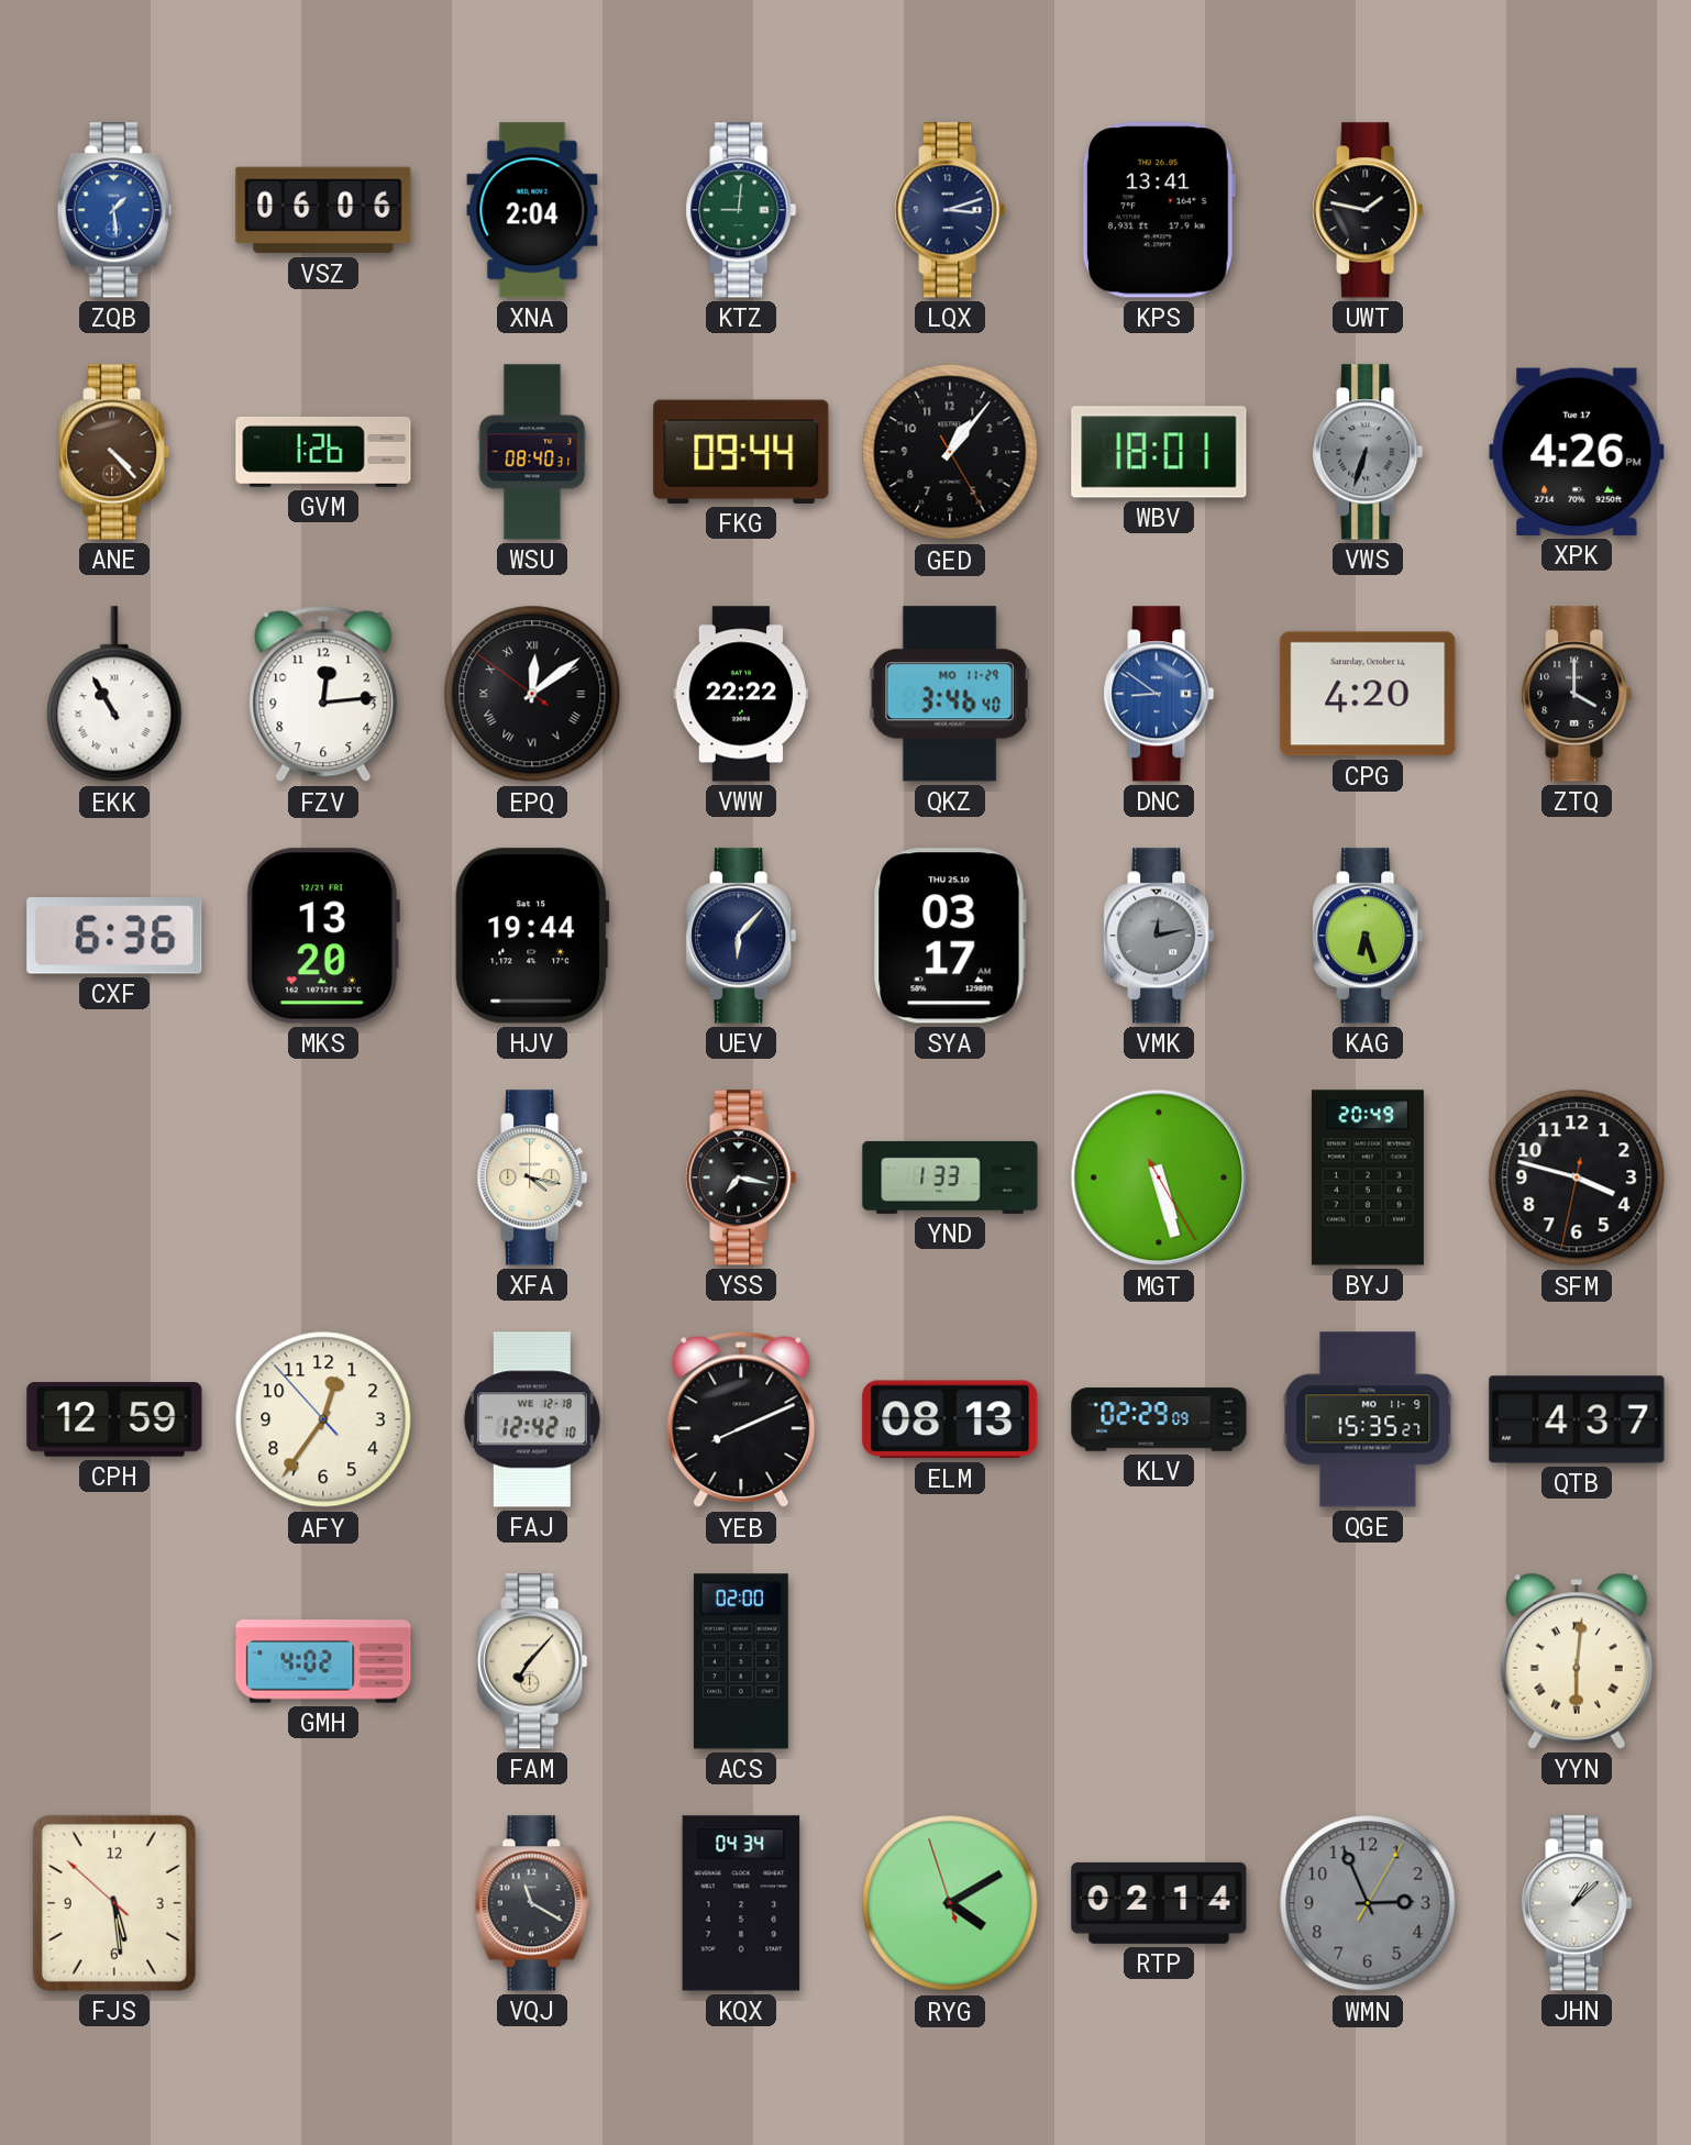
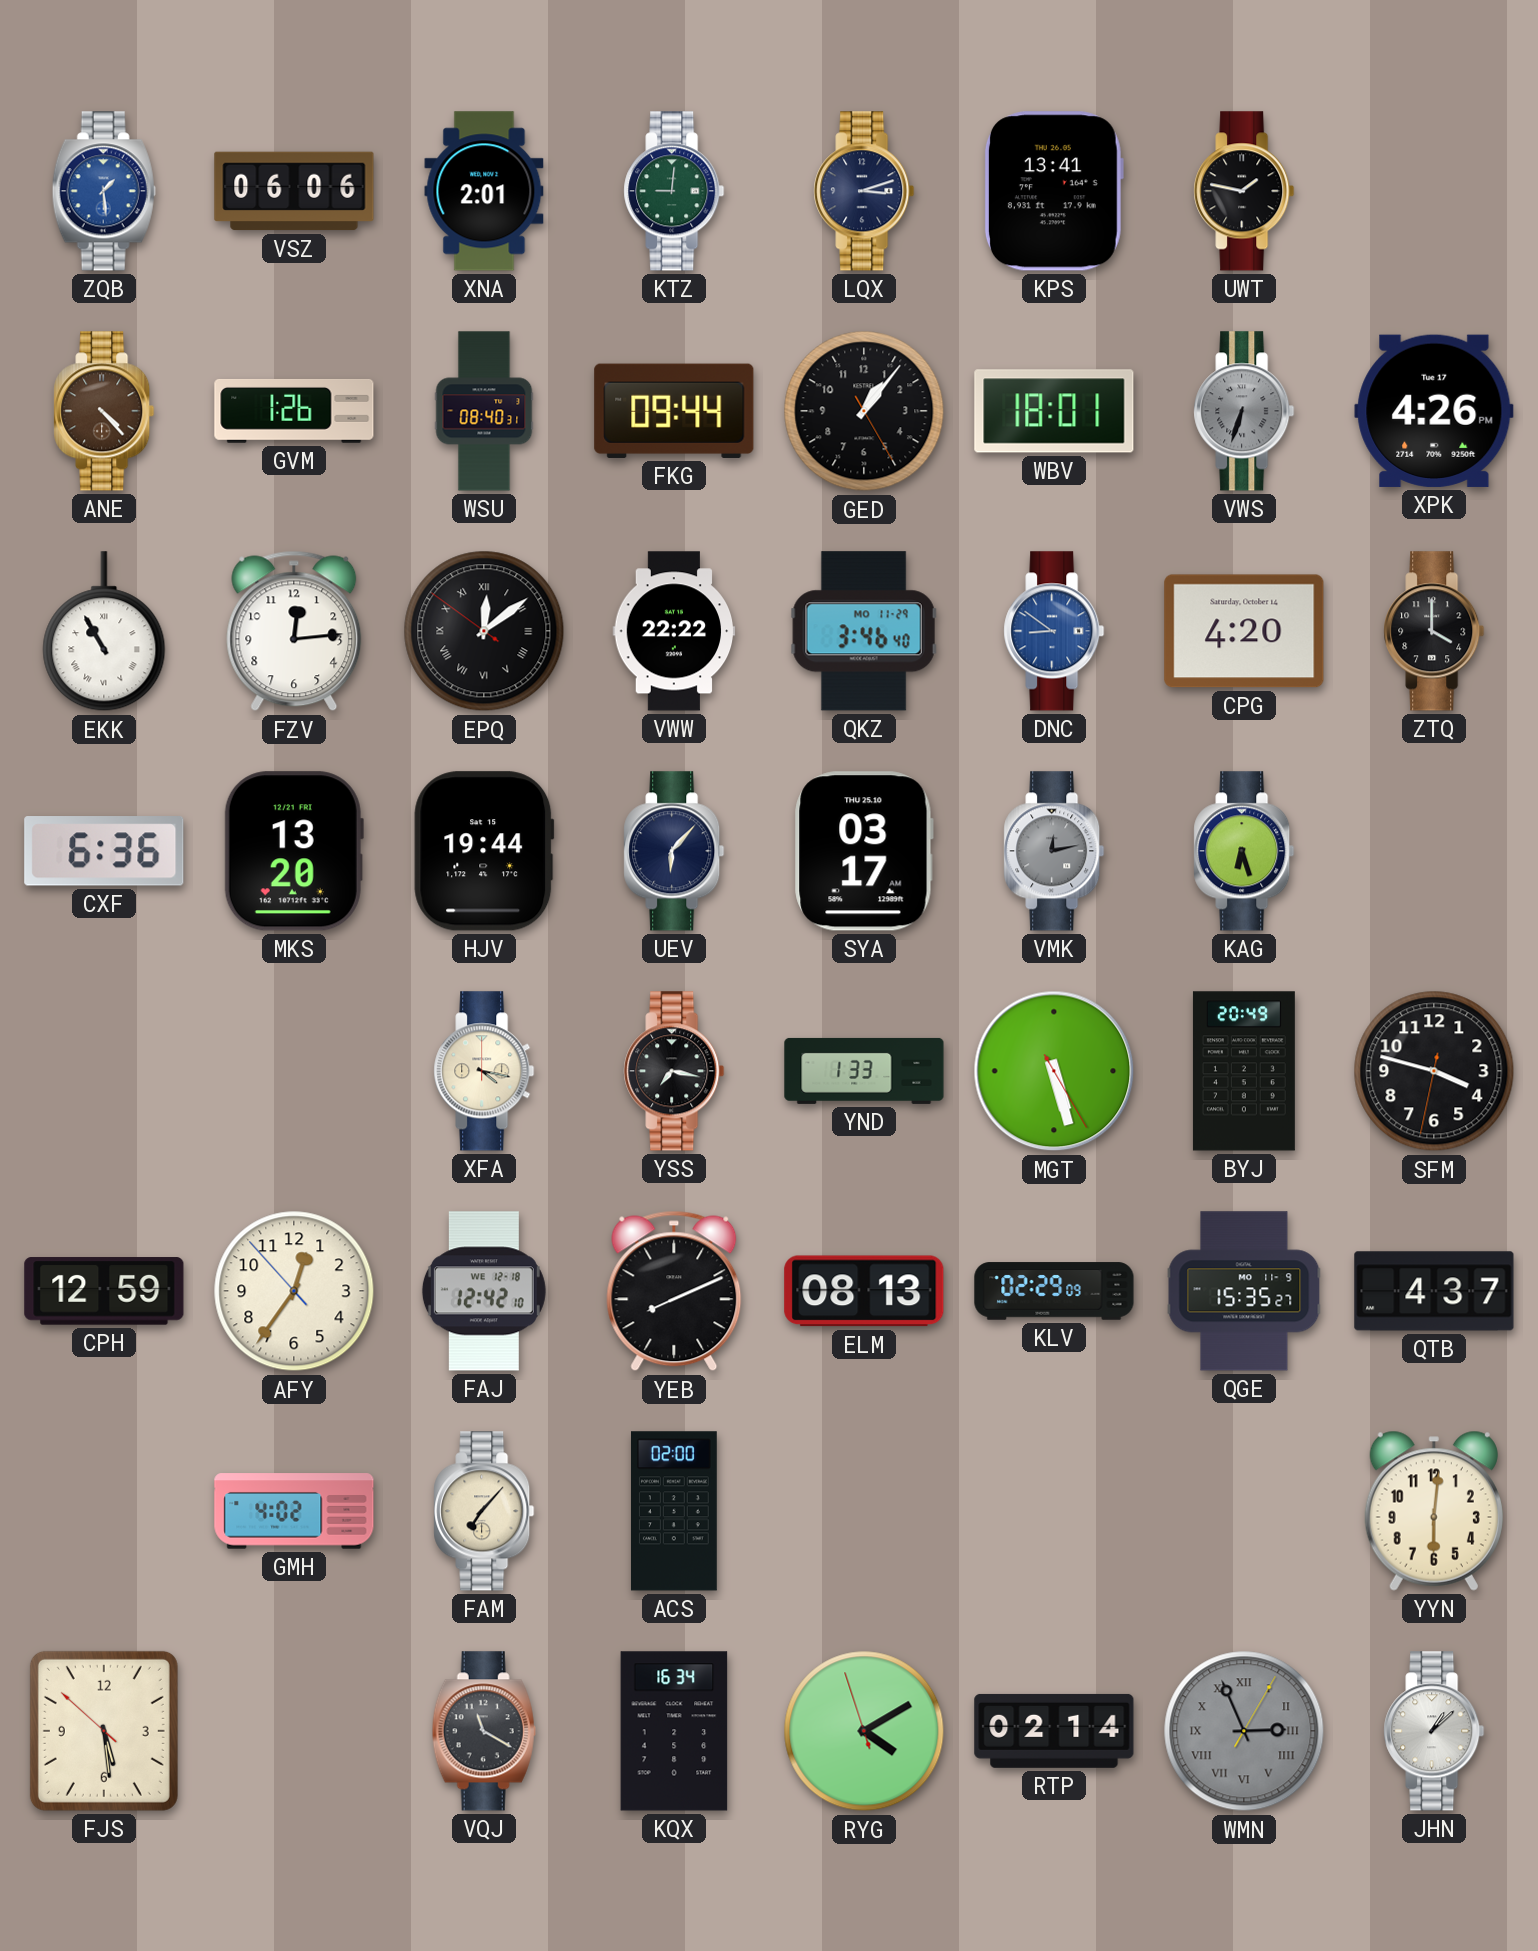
XNA: 2:04 -> 2:01 (484, 191)
YYN numerals: Roman -> Arabic (1434, 1511)
KQX: 04:34 -> 16:34 (674, 1731)
WMN numerals: Arabic -> Roman (1244, 1731)
